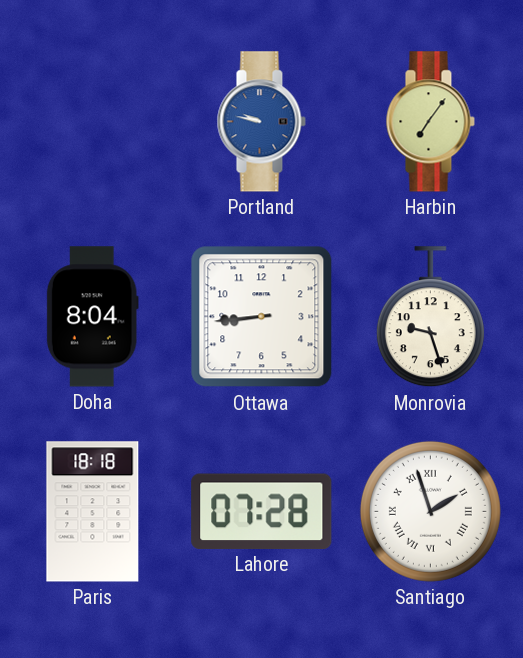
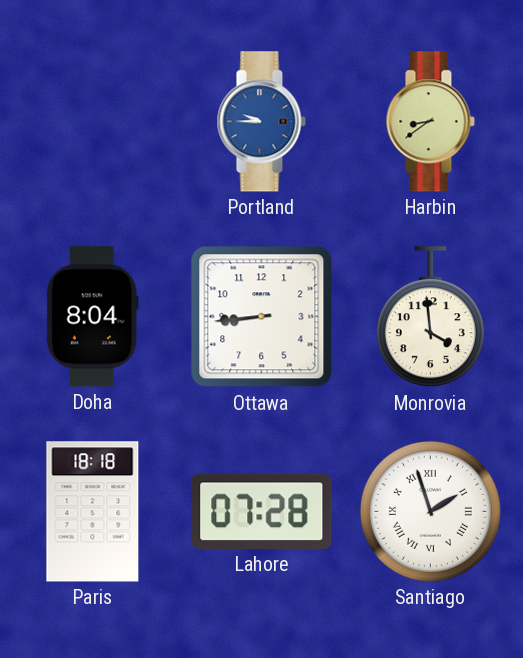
Portland: 9:47 -> 9:45 (261, 122)
Harbin: 7:06 -> 8:39 (430, 122)
Monrovia: 9:27 -> 3:59 (430, 317)
